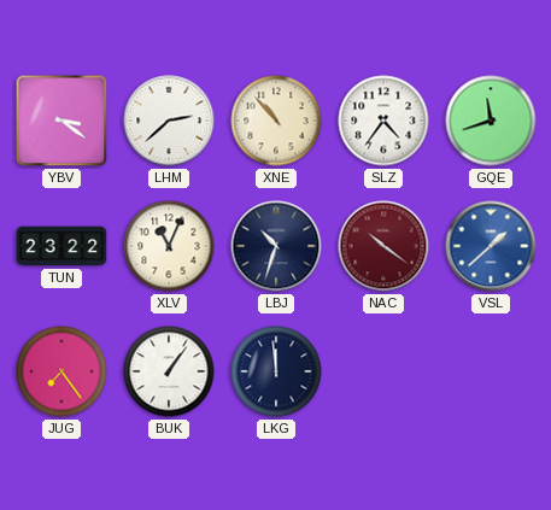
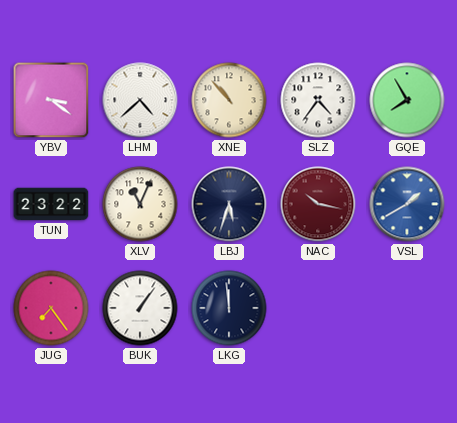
LHM: 2:38 -> 4:38 (140, 100)
GQE: 11:42 -> 7:55 (407, 100)
LBJ: 10:33 -> 5:33 (229, 204)
NAC: 10:21 -> 10:17 (318, 204)
VSL: 1:38 -> 1:40 (407, 204)
